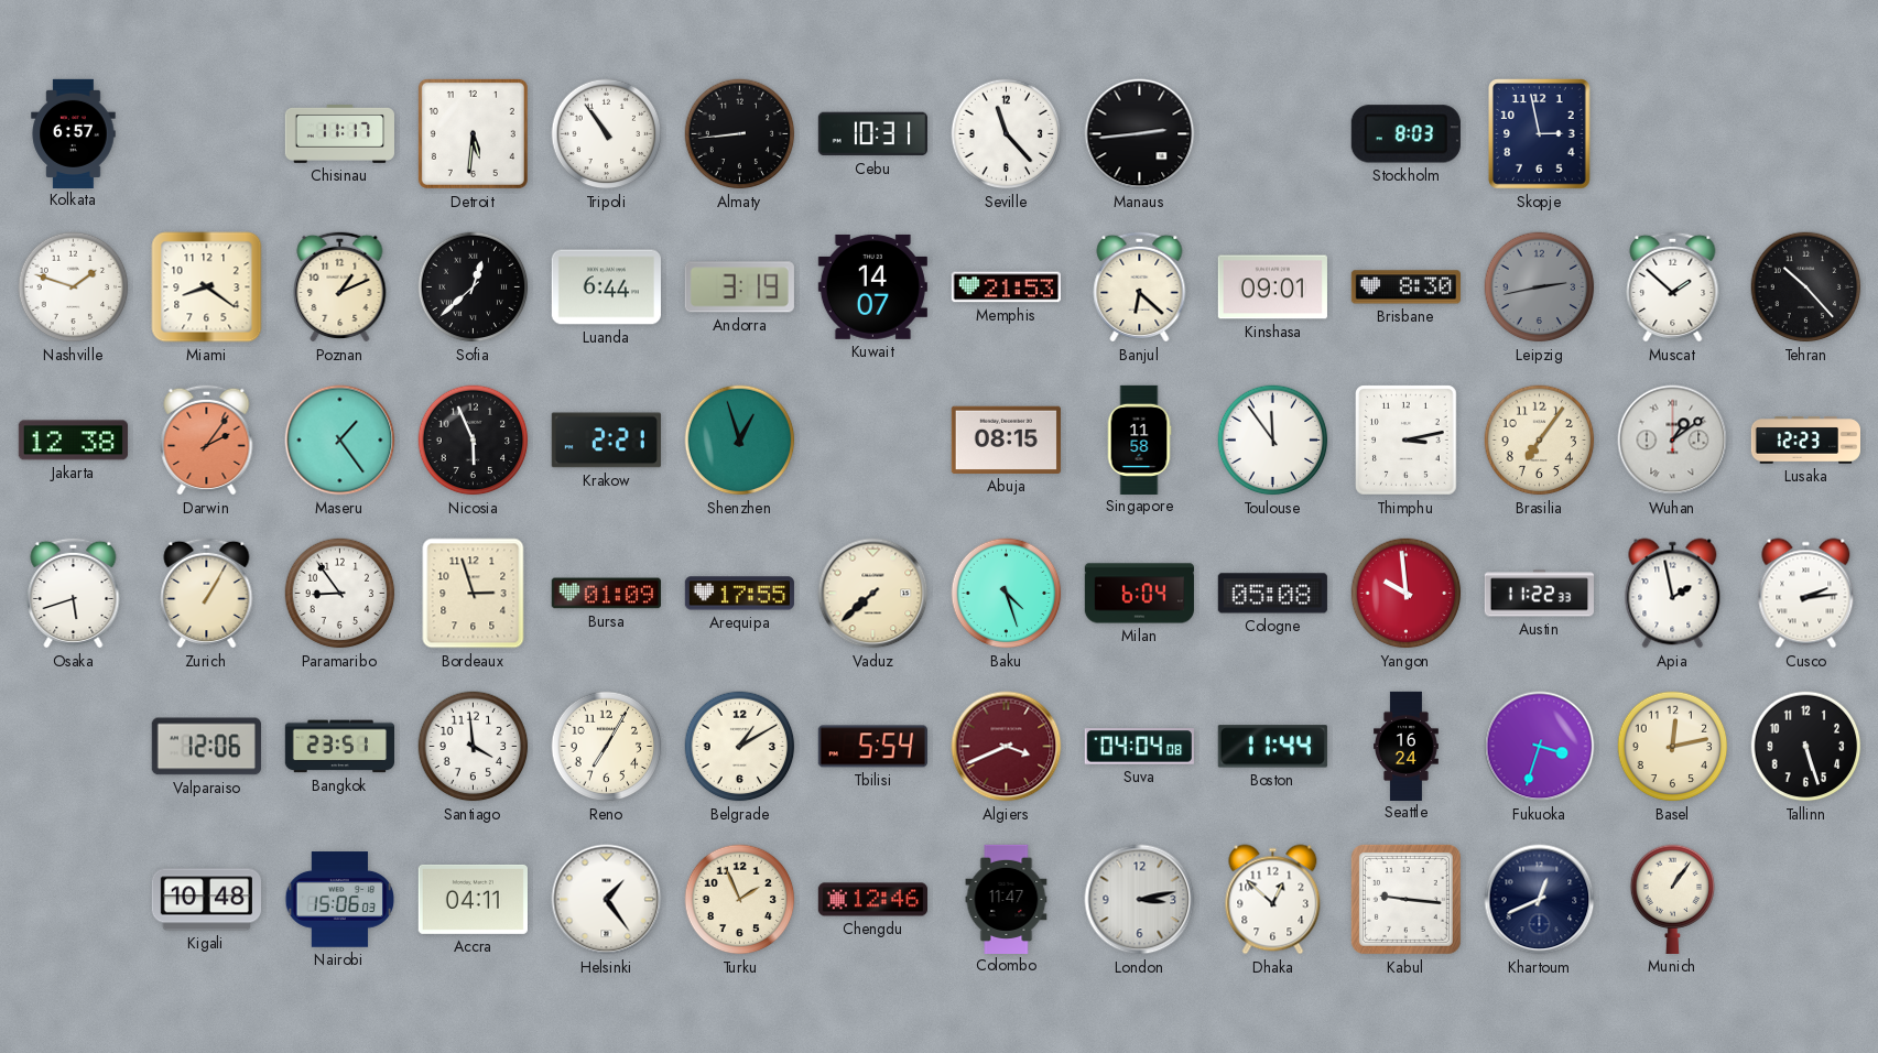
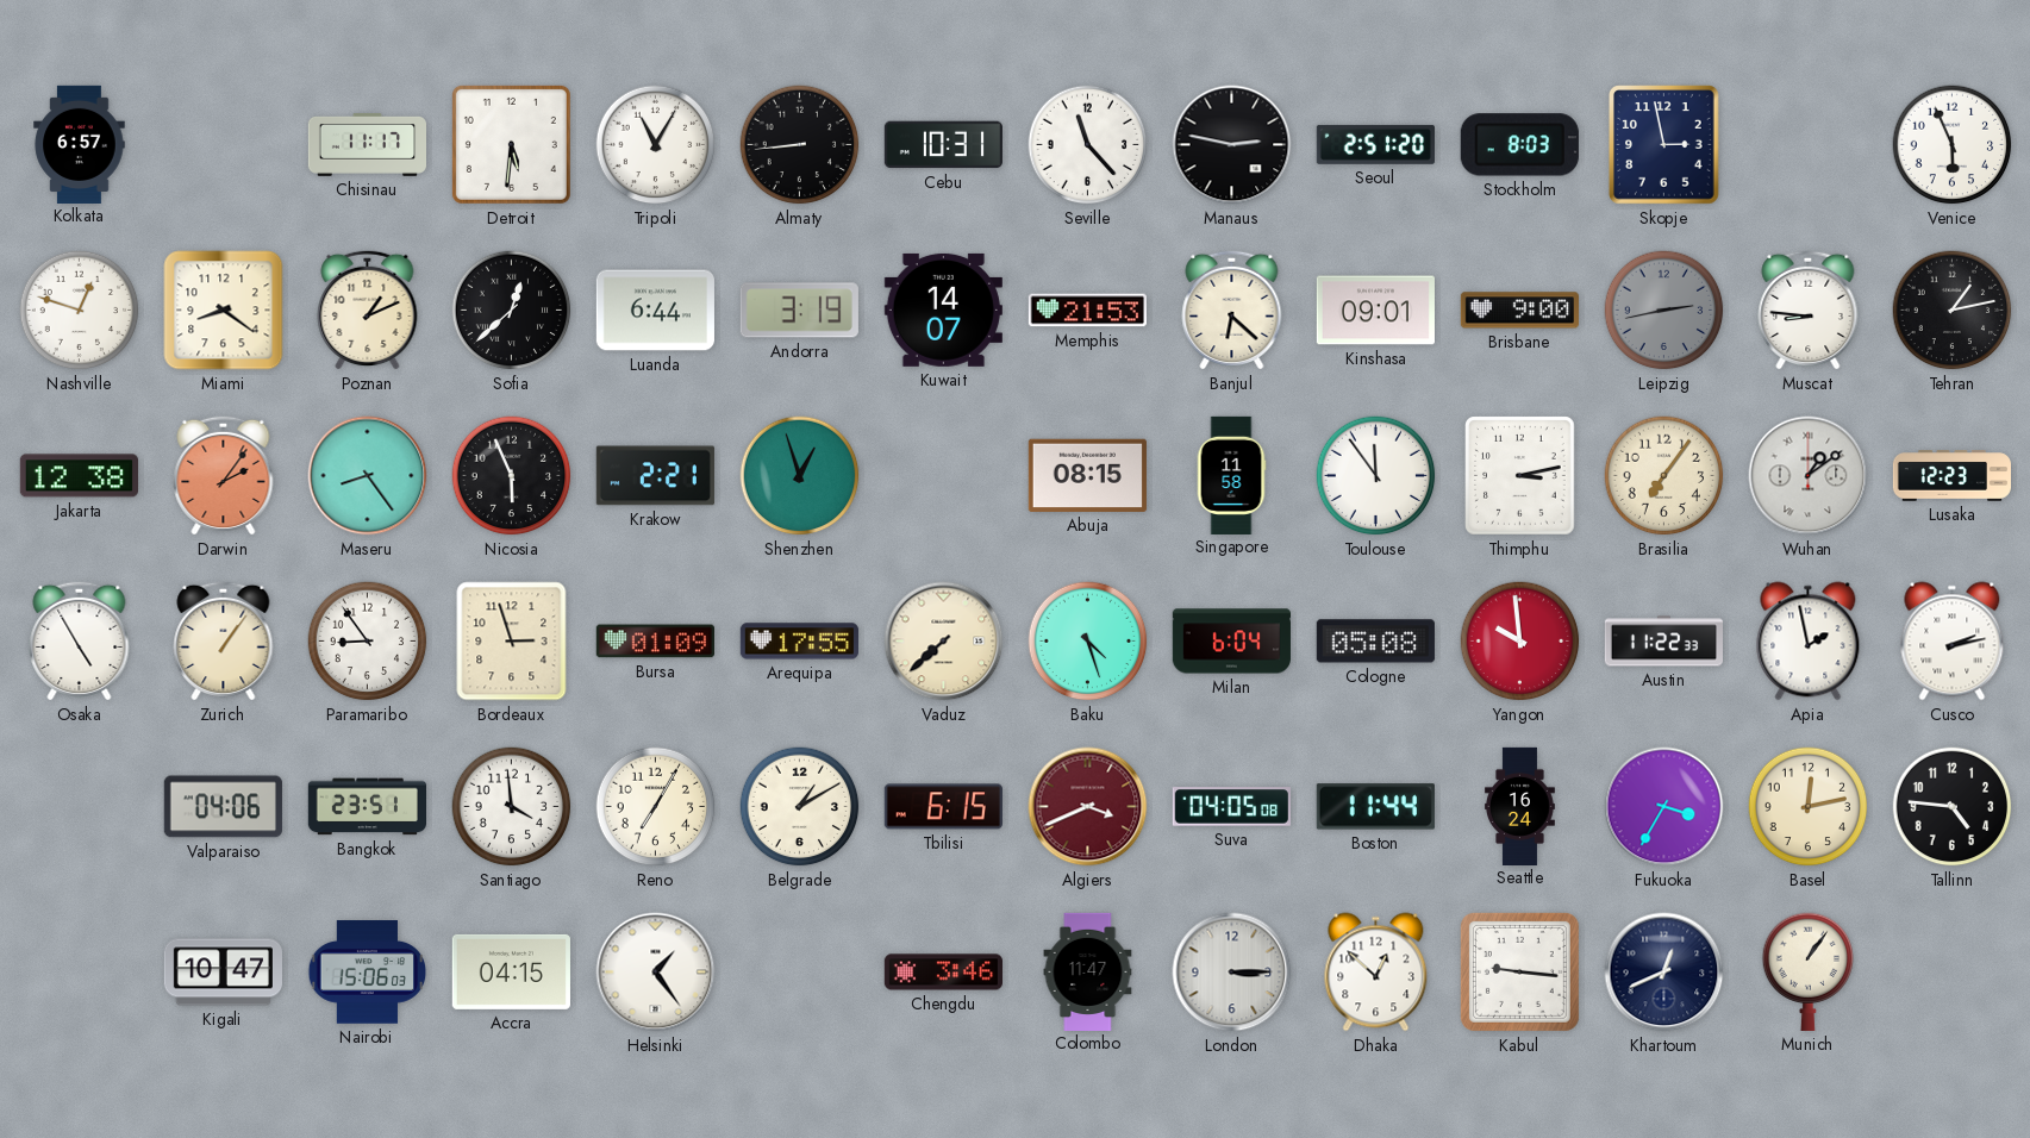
Tripoli: 10:54 -> 11:05 (656, 145)
Manaus: 2:44 -> 2:47 (1232, 145)
Seoul: none -> 2:51 (1375, 144)
Venice: none -> 5:56 (1953, 145)
Nashville: 1:48 -> 12:48 (80, 311)
Brisbane: 8:30 -> 9:00 (1519, 311)
Muscat: 1:52 -> 8:46 (1809, 309)
Tehran: 10:23 -> 1:13 (1953, 311)
Maseru: 1:24 -> 8:24 (368, 476)
Osaka: 5:42 -> 4:55 (80, 640)
Zurich: 1:05 -> 1:06 (224, 640)
Cusco: 2:14 -> 2:13 (1953, 642)
Valparaiso: 12:06 -> 04:06 (223, 807)
Tbilisi: 5:54 -> 6:15 (943, 807)
Suva: 04:04 -> 04:05 (1231, 807)
Fukuoka: 3:33 -> 3:35 (1664, 807)
Tallinn: 5:27 -> 4:46 (1953, 807)
Kigali: 10:48 -> 10:47 (223, 973)
Accra: 04:11 -> 04:15 (511, 971)
Turku: 1:56 -> none (740, 900)
Chengdu: 12:46 -> 3:46 (943, 973)
London: 3:13 -> 3:15 (1232, 973)
